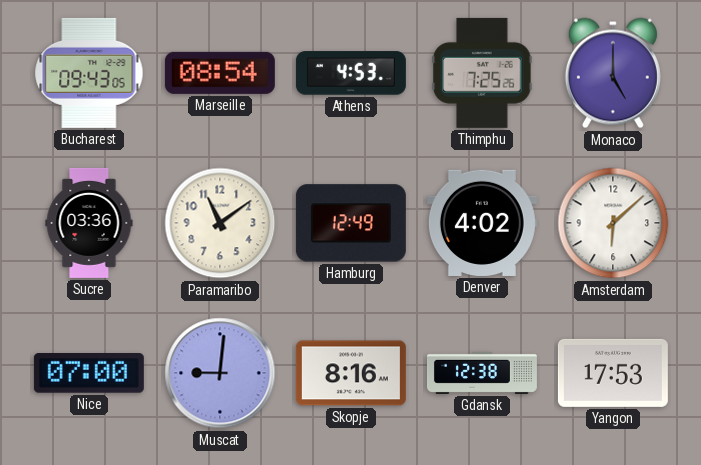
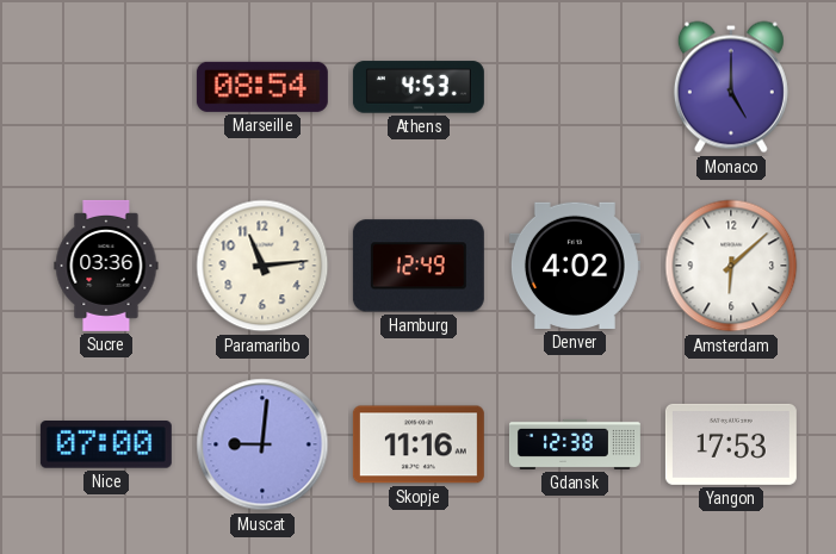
Bucharest: 09:43 -> none (89, 73)
Thimphu: 7:25 -> none (482, 73)
Paramaribo: 11:09 -> 11:14 (262, 266)
Skopje: 8:16 -> 11:16 (419, 444)
